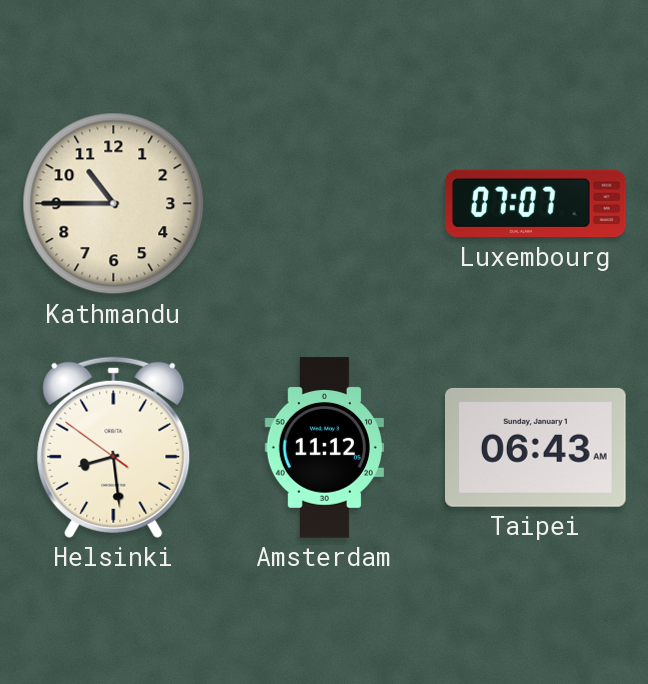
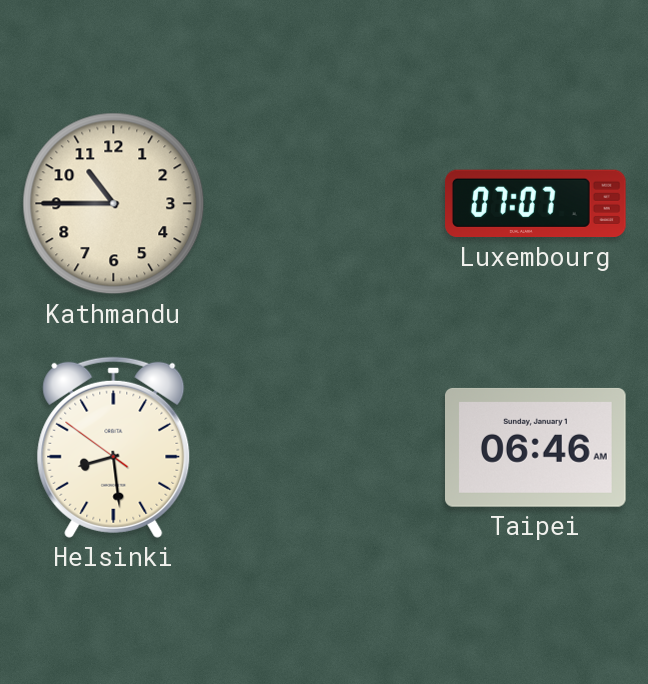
Amsterdam: 11:12 -> none (324, 448)
Taipei: 06:43 -> 06:46 (536, 447)
